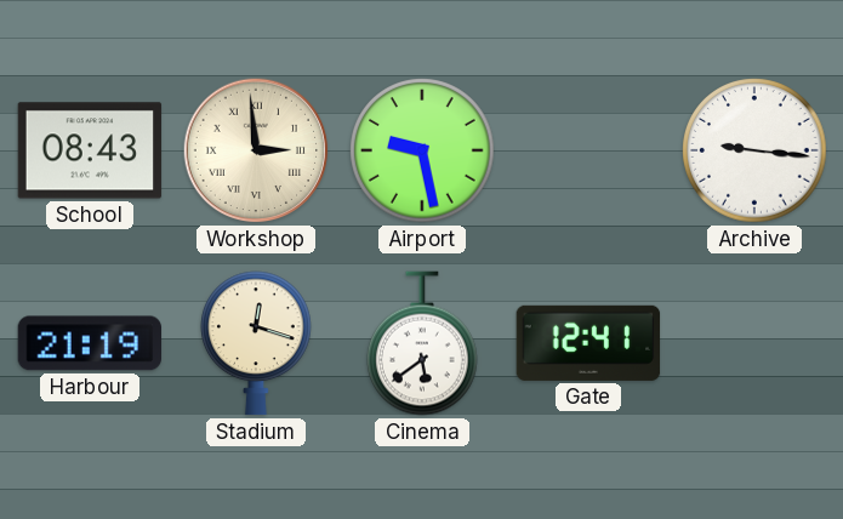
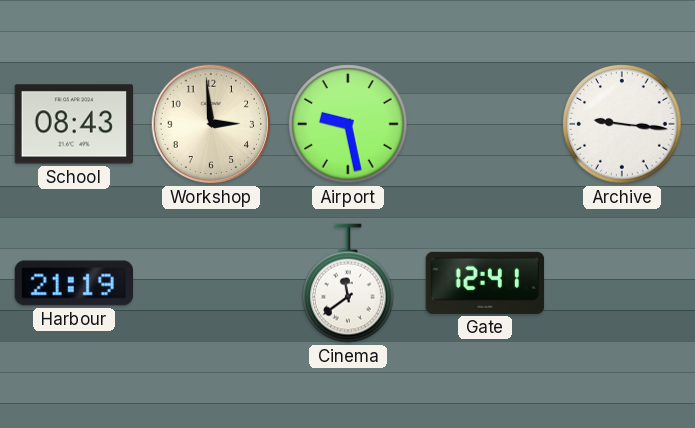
Workshop numerals: Roman -> Arabic (211, 124)
Stadium: 12:18 -> none (257, 343)
Cinema: 5:39 -> 11:39 (349, 283)
